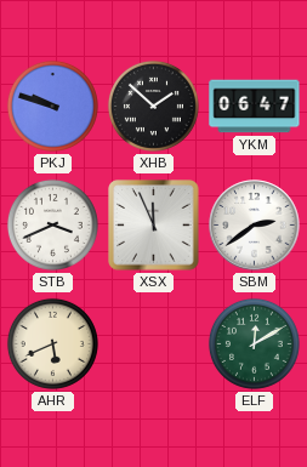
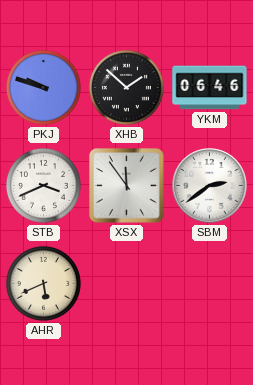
YKM: 06:47 -> 06:46 (210, 88)
XSX: 11:56 -> 11:54 (127, 186)
ELF: 12:10 -> none (254, 343)
